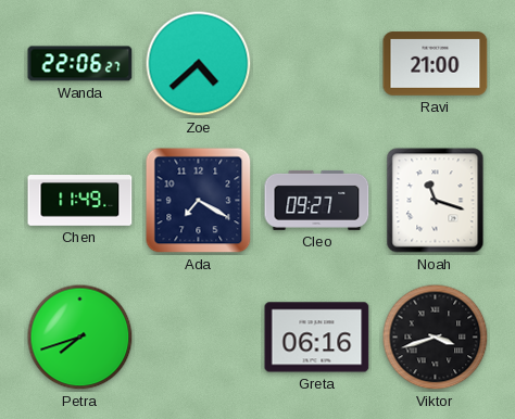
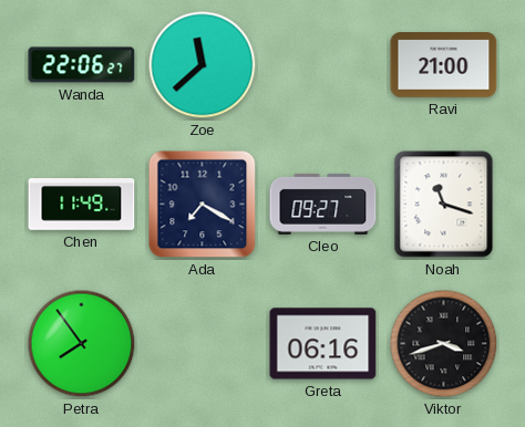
Zoe: 4:38 -> 11:38 (203, 65)
Petra: 7:42 -> 7:54 (82, 344)
